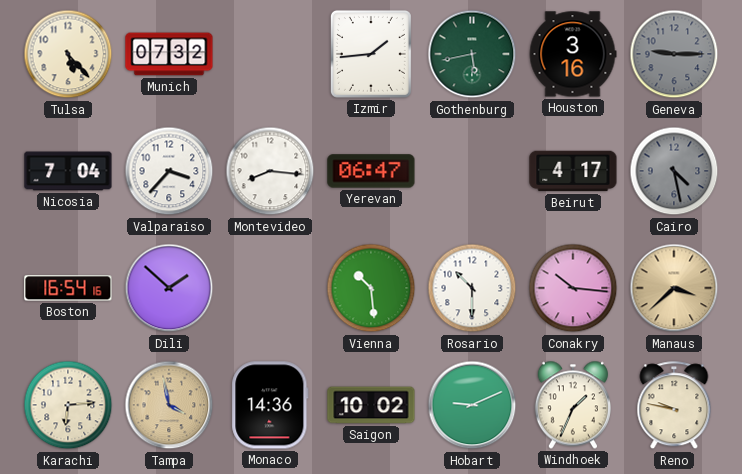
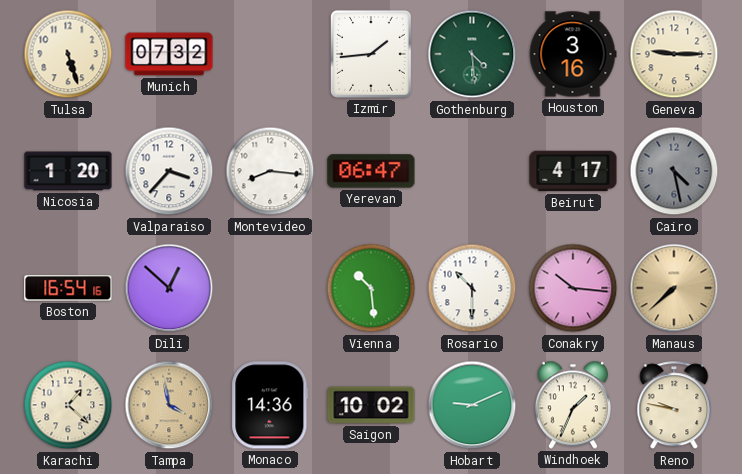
Tulsa: 5:23 -> 5:27 (68, 54)
Gothenburg: 5:43 -> 4:29 (472, 54)
Geneva dial: grey -> cream (674, 54)
Nicosia: 7:04 -> 1:20 (68, 171)
Dili: 1:52 -> 12:52 (169, 288)
Manaus: 3:38 -> 7:38 (674, 288)
Karachi: 6:14 -> 1:22 (68, 405)
